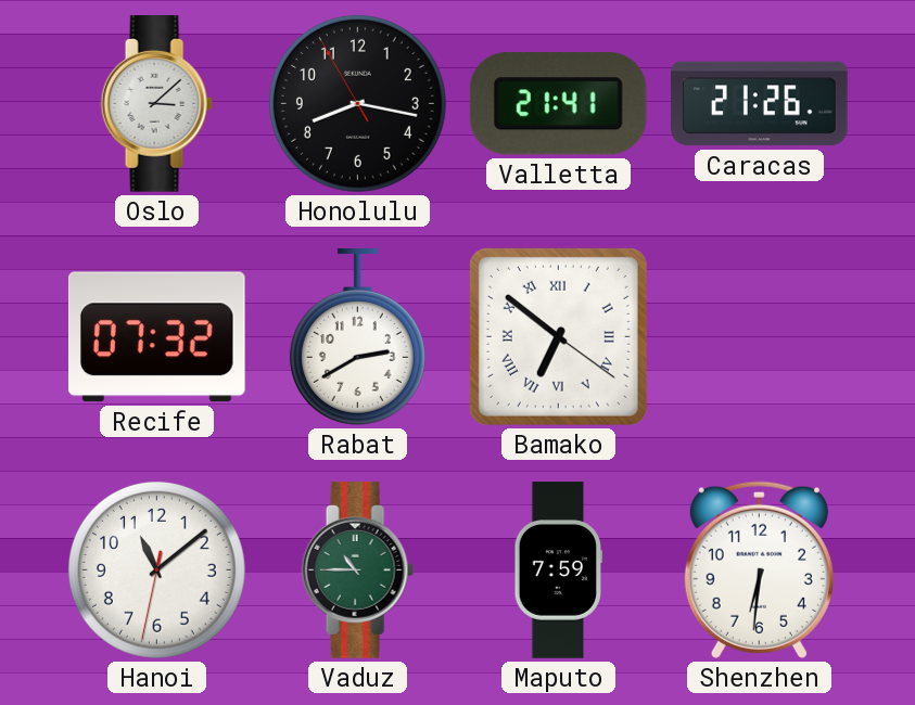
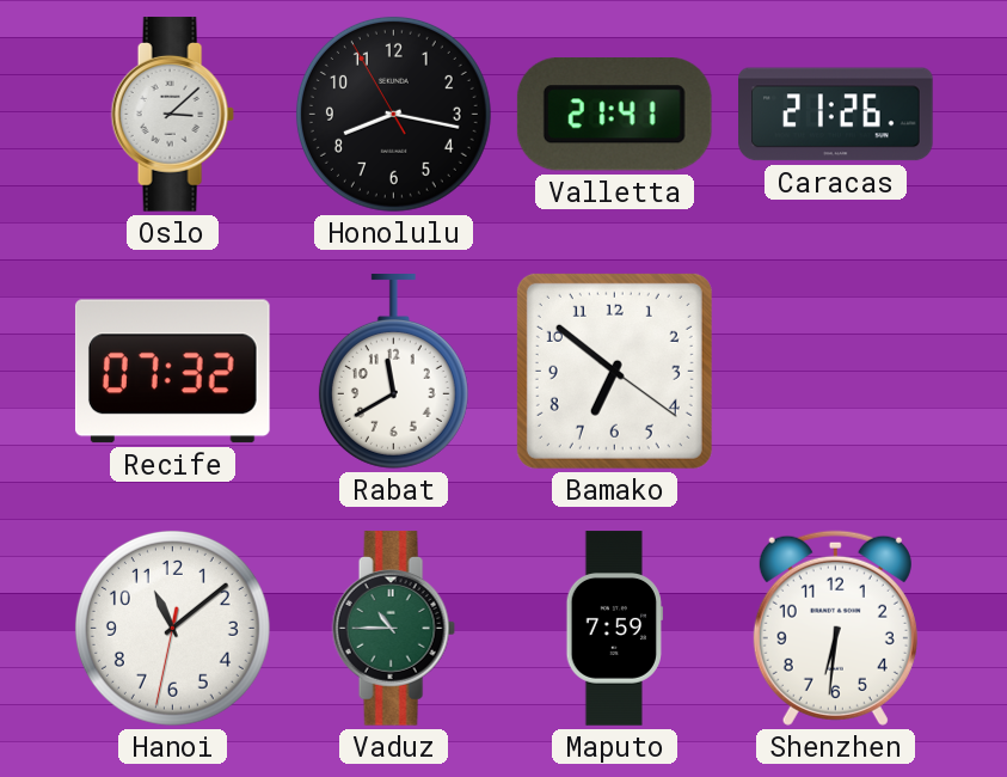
Rabat: 2:40 -> 11:40 (393, 372)
Bamako numerals: Roman -> Arabic (614, 371)
